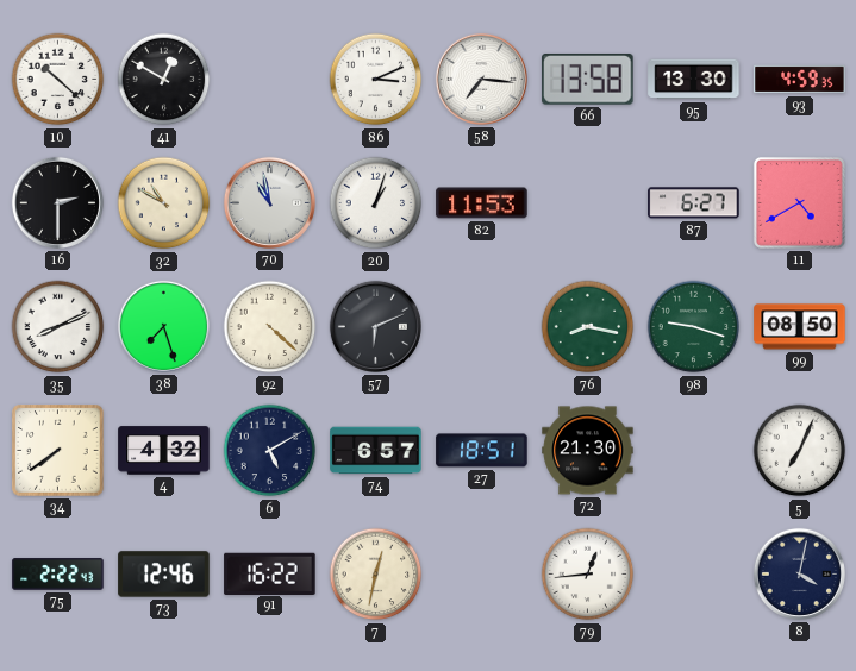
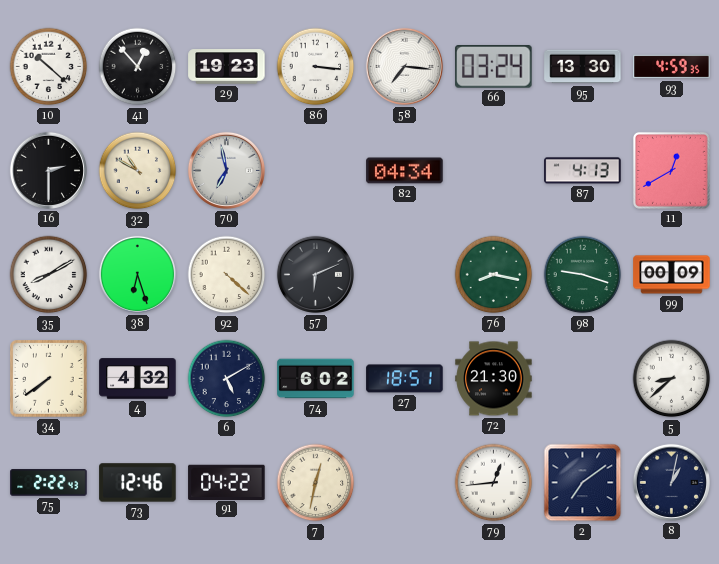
41: 12:50 -> 12:53 (138, 67)
29: none -> 19:23 (227, 67)
86: 3:11 -> 3:16 (316, 67)
66: 13:58 -> 03:24 (494, 67)
70: 10:58 -> 6:58 (226, 170)
20: 1:03 -> none (376, 203)
82: 11:53 -> 04:34 (405, 171)
87: 6:27 -> 4:13 (583, 171)
11: 4:40 -> 12:40 (671, 170)
35: 8:11 -> 8:10 (49, 275)
38: 7:27 -> 6:27 (137, 274)
99: 08:50 -> 00:09 (672, 275)
74: 6:57 -> 6:02 (316, 379)
5: 7:04 -> 8:38 (672, 379)
91: 16:22 -> 04:22 (227, 482)
2: none -> 7:09 (583, 483)
8: 4:02 -> 1:02 (671, 482)
